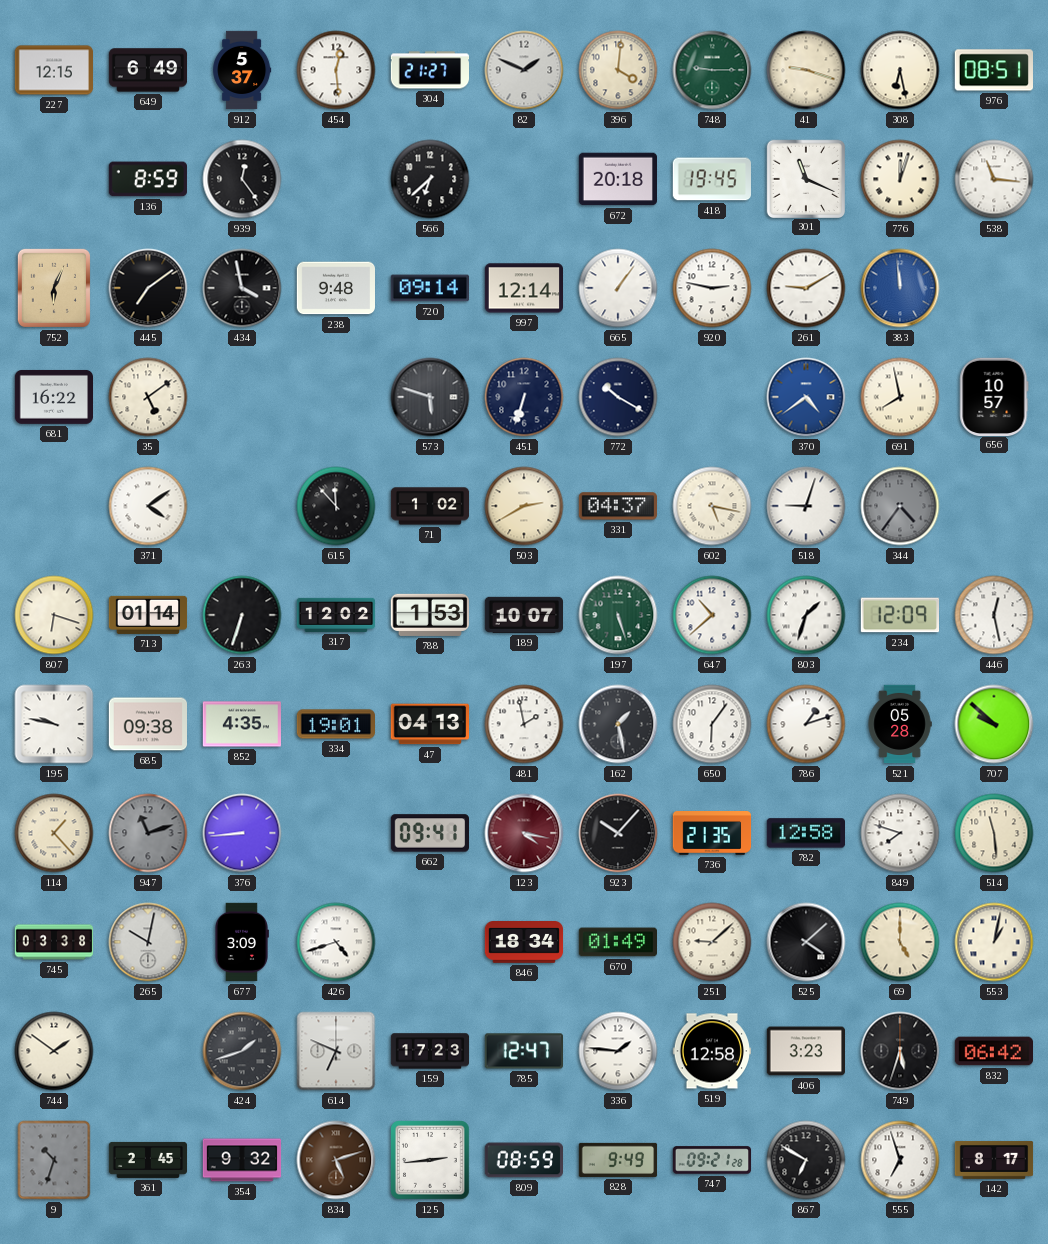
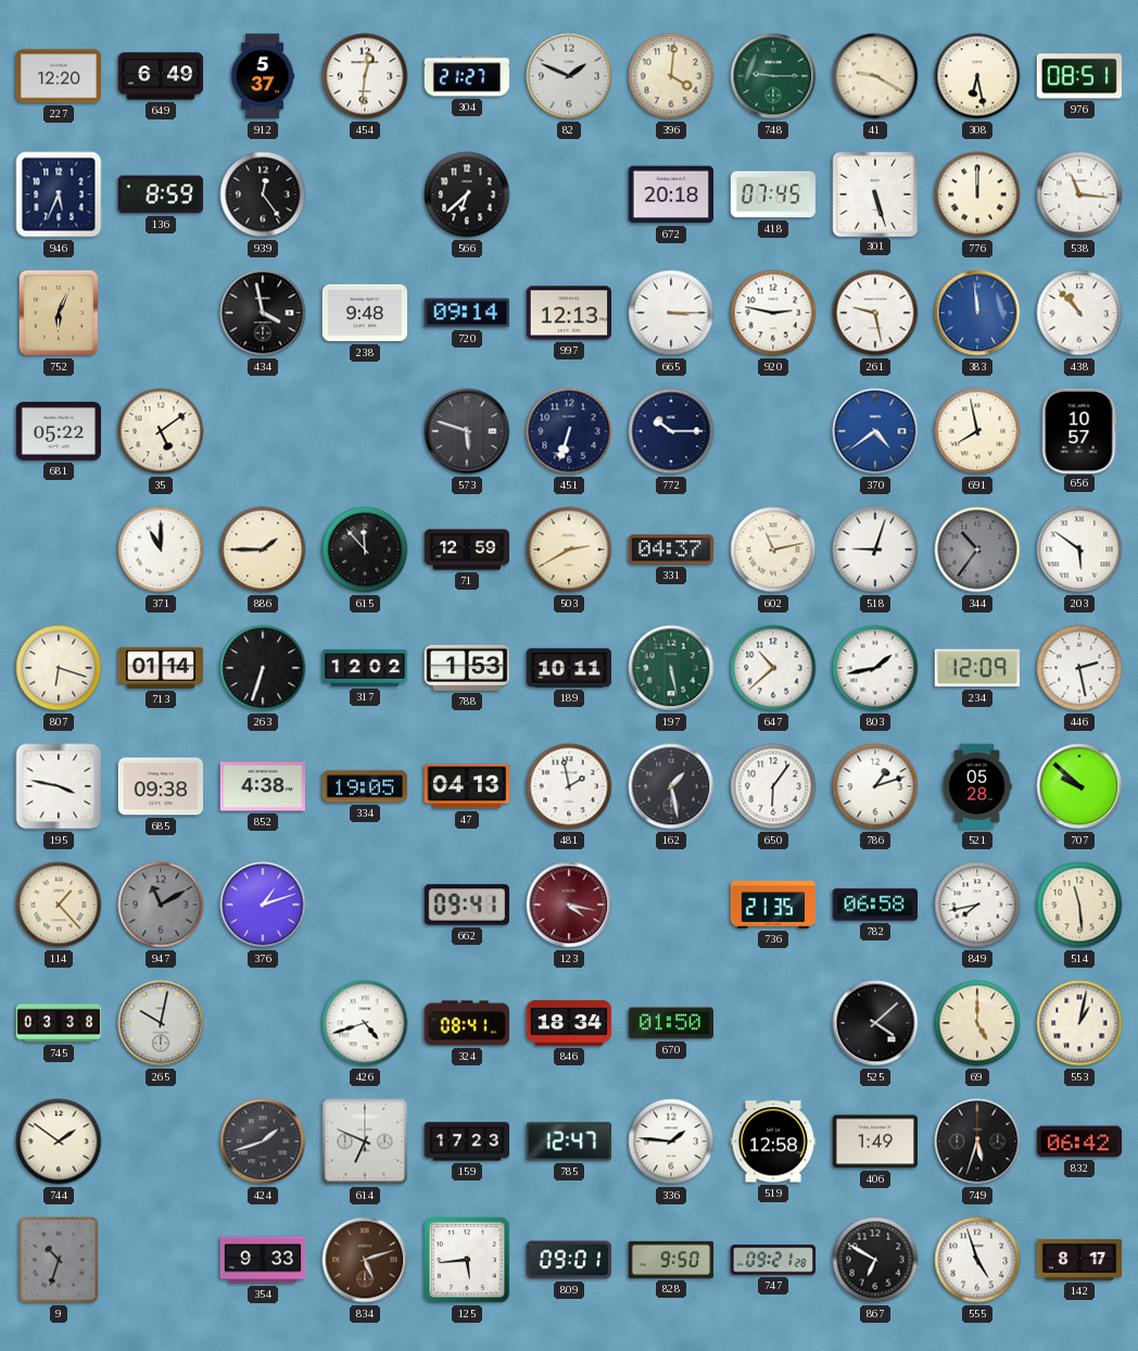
227: 12:15 -> 12:20 (58, 76)
454: 12:29 -> 12:31 (365, 76)
41: 9:18 -> 9:20 (875, 76)
946: none -> 5:34 (59, 194)
418: 19:45 -> 07:45 (773, 194)
301: 11:19 -> 5:27 (874, 193)
776: 12:03 -> 12:00 (977, 194)
445: 7:09 -> none (148, 288)
997: 12:14 -> 12:13 (568, 313)
665: 1:06 -> 3:15 (671, 313)
261: 9:10 -> 9:28 (875, 313)
438: none -> 10:53 (1079, 313)
681: 16:22 -> 05:22 (58, 431)
772: 10:20 -> 10:15 (671, 431)
371: 4:09 -> 11:00 (161, 550)
886: none -> 1:45 (263, 550)
71: 1:02 -> 12:59 (467, 550)
602: 5:17 -> 11:13 (773, 550)
344: 4:36 -> 10:36 (977, 550)
203: none -> 5:51 (1079, 550)
189: 10:07 -> 10:11 (568, 668)
197: 5:27 -> 5:28 (671, 668)
803: 1:33 -> 1:43 (875, 668)
446: 12:28 -> 2:28 (1079, 668)
195: 9:47 -> 3:47 (59, 786)
852: 4:35 -> 4:38 (263, 786)
334: 19:01 -> 19:05 (365, 786)
947: 11:12 -> 11:10 (161, 905)
376: 8:44 -> 1:12 (263, 905)
923: 10:07 -> none (618, 833)
782: 12:58 -> 06:58 (874, 905)
849: 7:48 -> 7:43 (977, 905)
677: 3:09 -> none (242, 942)
324: none -> 08:41 (466, 1023)
670: 01:49 -> 01:50 (670, 1023)
251: 9:08 -> none (712, 942)
406: 3:23 -> 1:49 (874, 1141)
361: 2:45 -> none (148, 1160)
354: 9:32 -> 9:33 (263, 1260)
125: 2:44 -> 5:44 (468, 1261)
809: 08:59 -> 09:01 (568, 1260)
828: 9:49 -> 9:50 (671, 1260)
555: 6:57 -> 4:57 (977, 1260)
